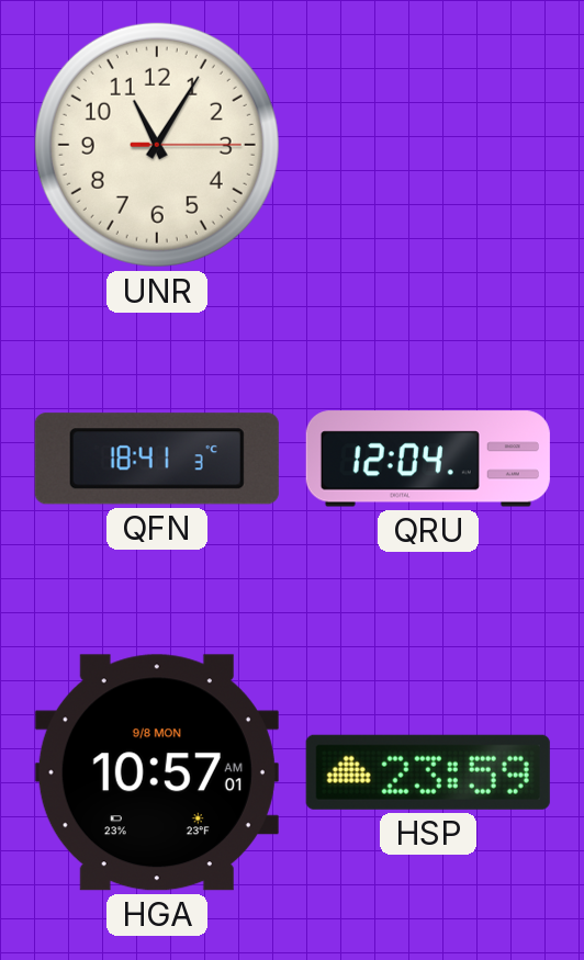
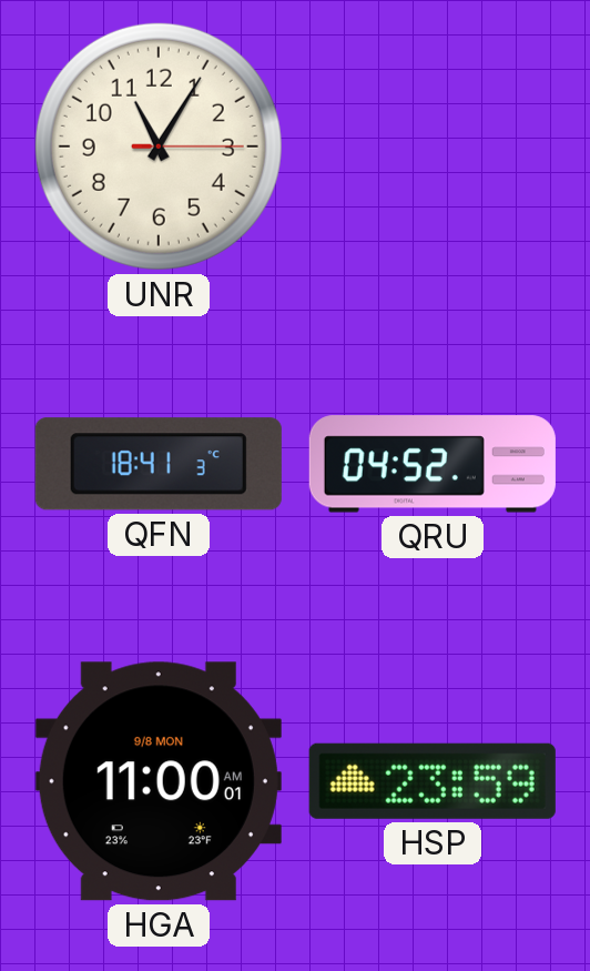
QRU: 12:04 -> 04:52 (433, 464)
HGA: 10:57 -> 11:00 (159, 781)
